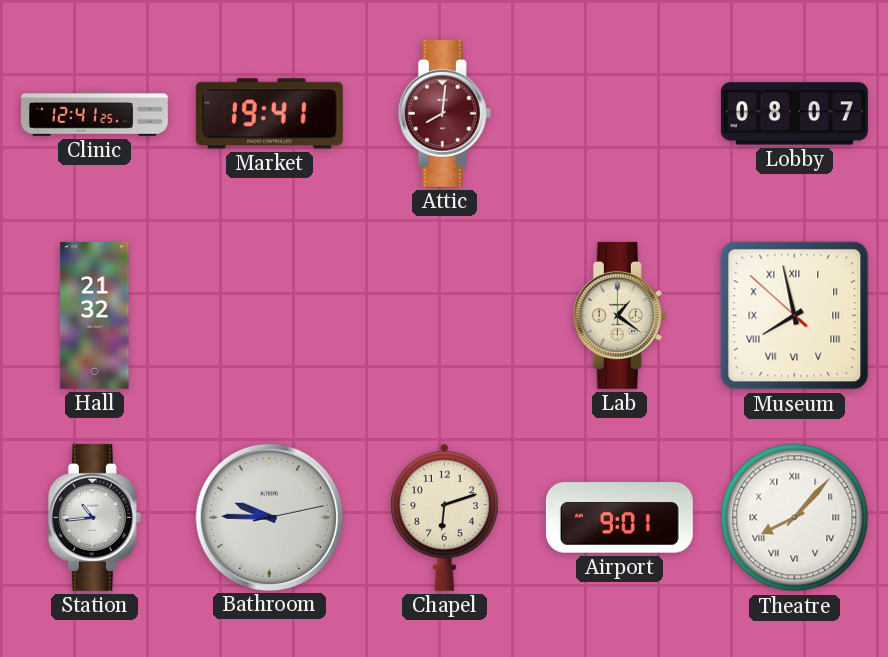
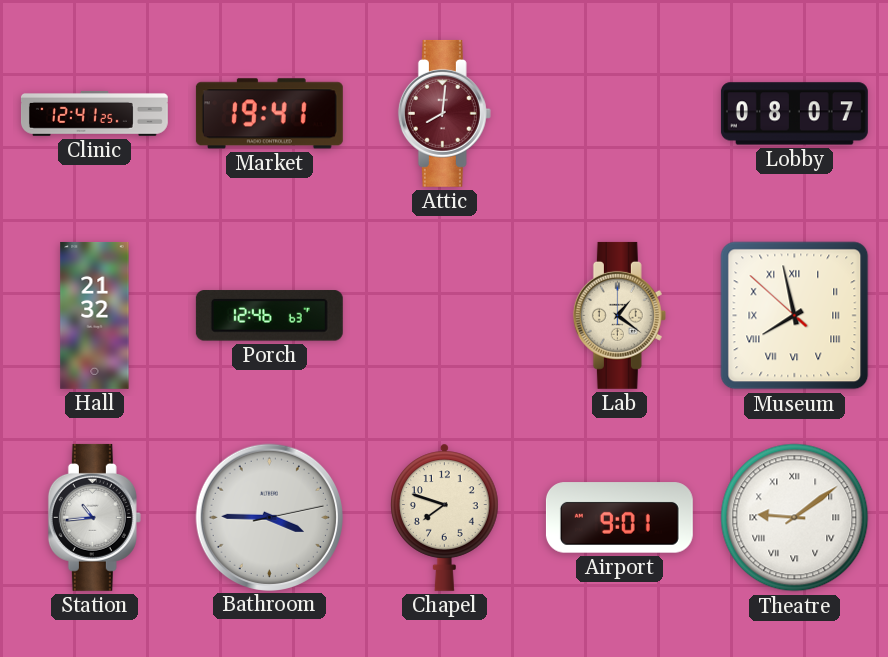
Porch: none -> 12:46 (269, 316)
Bathroom: 9:45 -> 3:45 (269, 517)
Chapel: 6:12 -> 7:48 (445, 517)
Theatre: 8:07 -> 9:09 (795, 518)
